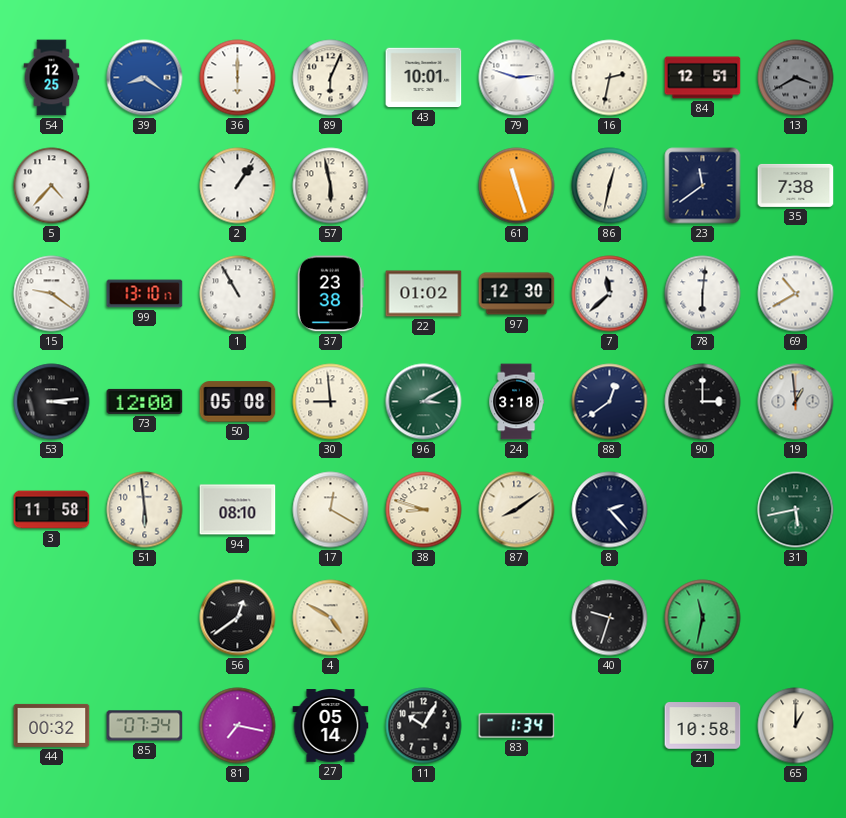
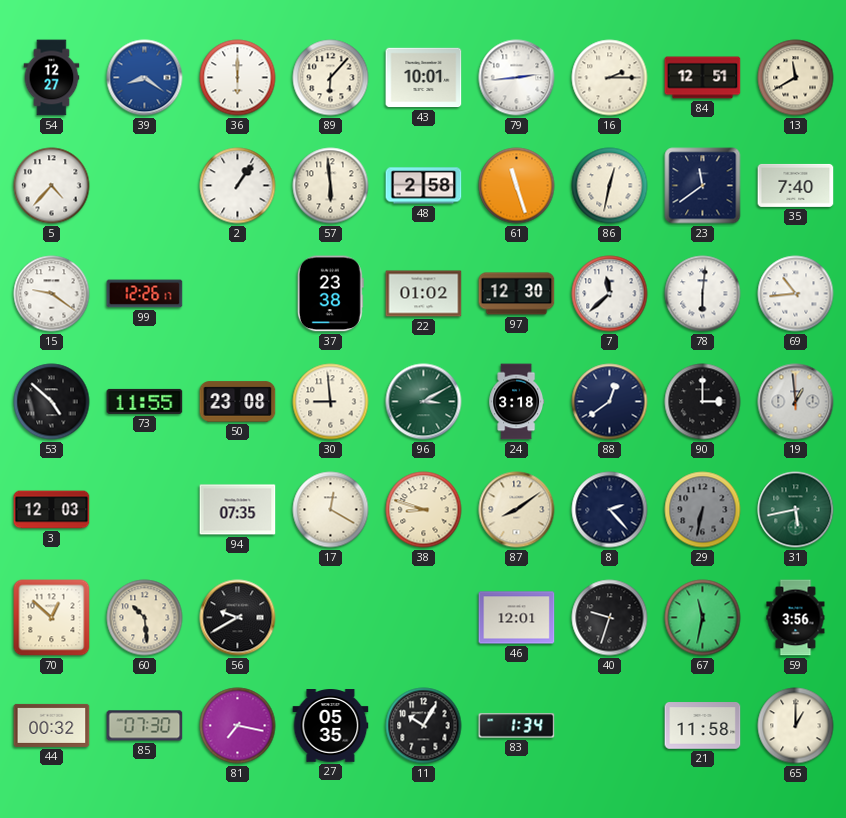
54: 12:25 -> 12:27 (52, 78)
89: 6:04 -> 6:07 (331, 78)
79: 2:48 -> 2:44 (517, 78)
16: 2:32 -> 2:15 (610, 78)
13: 3:40 -> 11:40 (796, 78)
13 dial: grey -> cream (796, 78)
57: 5:58 -> 5:59 (331, 186)
48: none -> 2:58 (424, 186)
35: 7:38 -> 7:40 (796, 185)
99: 13:10 -> 12:26 (145, 294)
1: 10:55 -> none (238, 294)
69: 10:40 -> 10:44 (796, 294)
53: 3:14 -> 4:52 (52, 402)
73: 12:00 -> 11:55 (145, 401)
50: 05:08 -> 23:08 (238, 402)
3: 11:58 -> 12:03 (52, 510)
51: 5:59 -> none (145, 510)
94: 08:10 -> 07:35 (238, 510)
29: none -> 6:32 (703, 510)
70: none -> 12:52 (52, 618)
60: none -> 10:29 (145, 618)
56: 12:39 -> 9:40 (238, 618)
4: 4:50 -> none (331, 618)
46: none -> 12:01 (517, 618)
59: none -> 3:56 (796, 618)
85: 07:34 -> 07:30 (145, 726)
27: 05:14 -> 05:35 (331, 726)
21: 10:58 -> 11:58 (703, 726)
